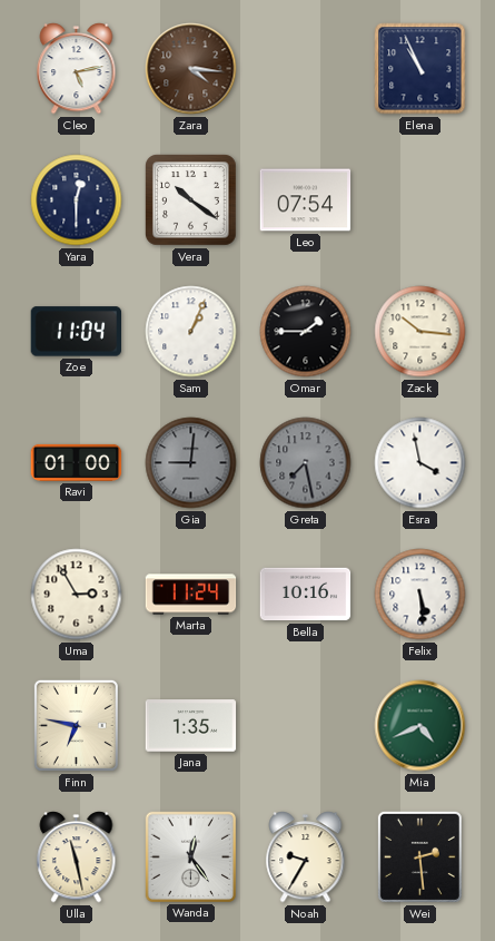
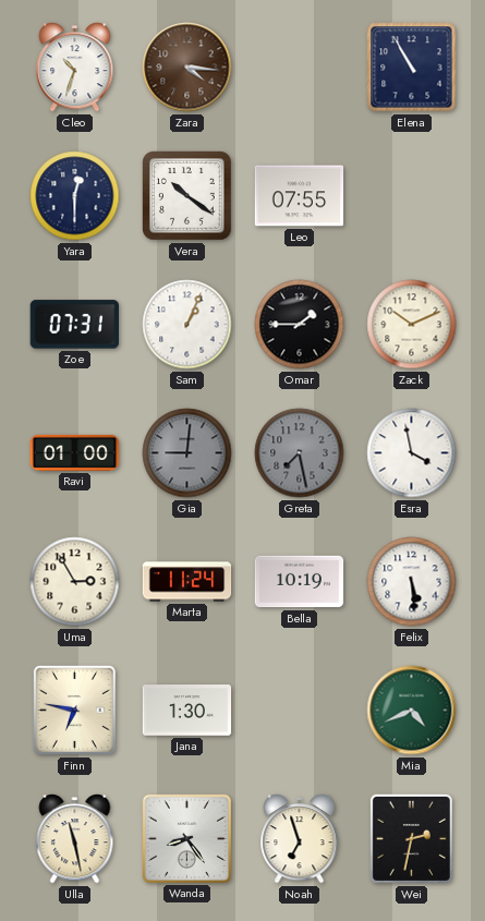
Cleo: 5:13 -> 10:33 (75, 68)
Elena: 10:56 -> 10:55 (412, 68)
Leo: 07:54 -> 07:55 (300, 196)
Zoe: 11:04 -> 07:31 (75, 325)
Zack: 10:16 -> 10:11 (412, 325)
Bella: 10:16 -> 10:19 (300, 582)
Jana: 1:35 -> 1:30 (187, 711)
Wanda: 12:24 -> 8:24 (186, 838)
Noah: 9:35 -> 6:57 (300, 839)
Wei: 2:29 -> 2:32 (411, 838)
